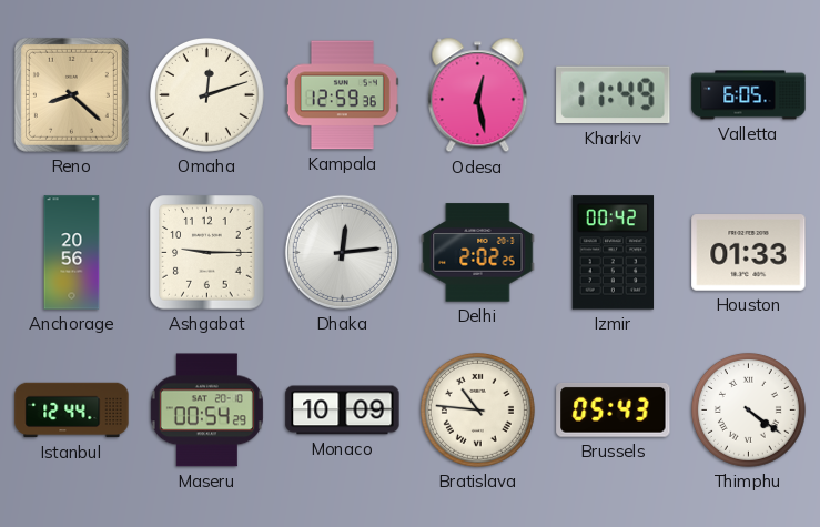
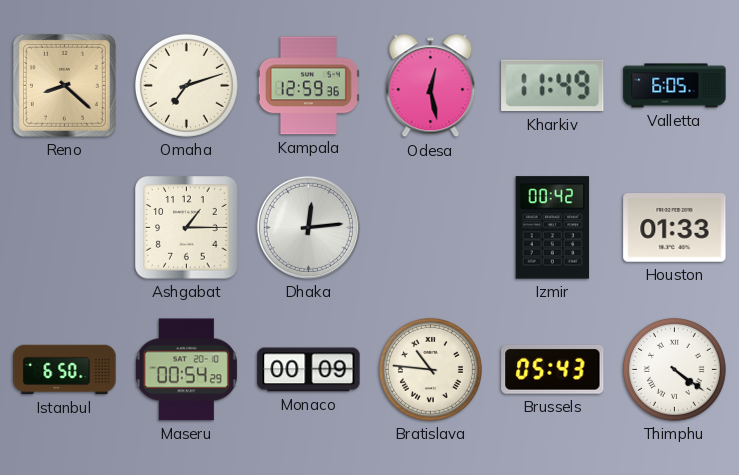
Omaha: 12:12 -> 7:12 (186, 85)
Anchorage: 20:56 -> none (72, 253)
Ashgabat: 9:15 -> 1:15 (187, 228)
Delhi: 2:02 -> none (478, 253)
Istanbul: 12:44 -> 6:50 (65, 370)
Monaco: 10:09 -> 00:09 (309, 370)
